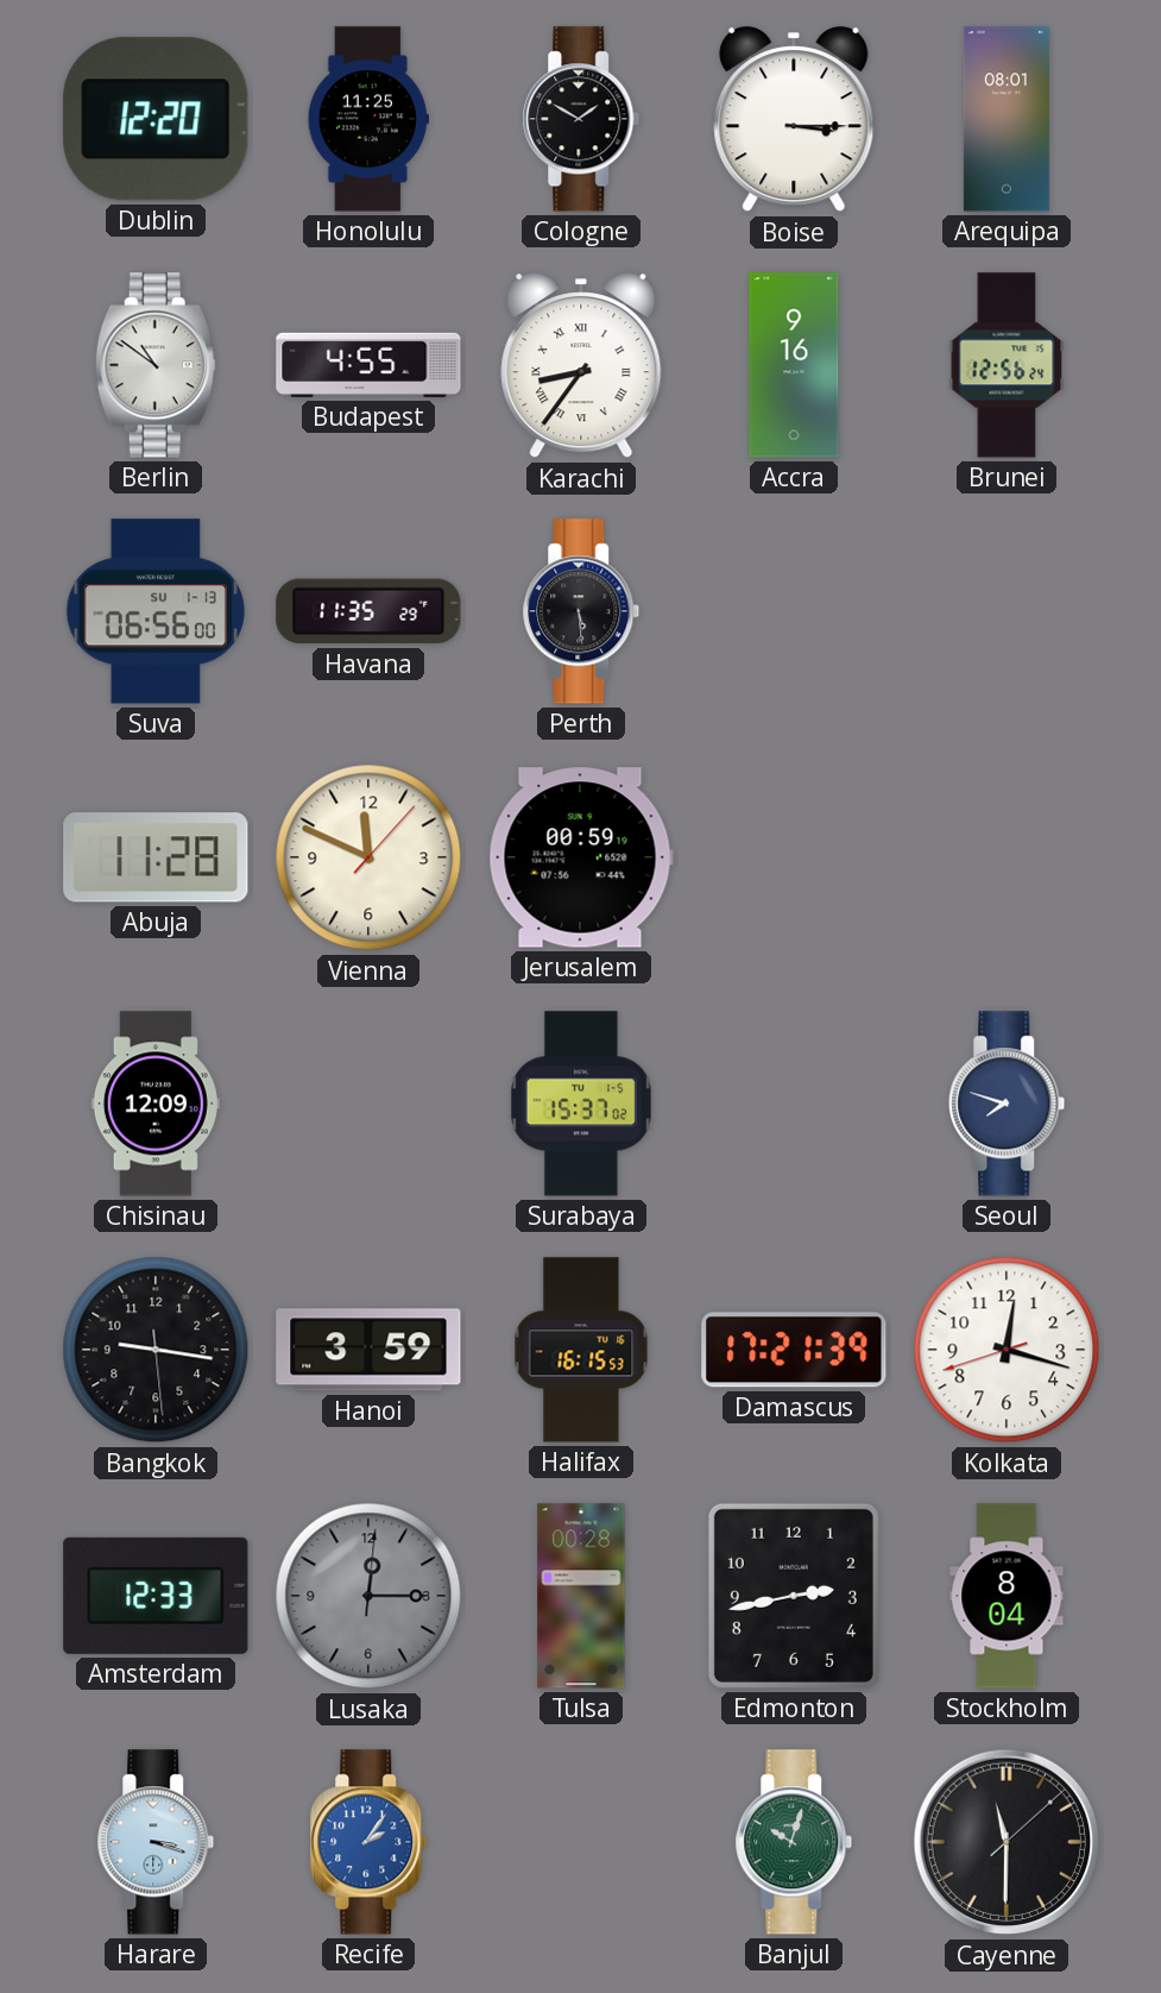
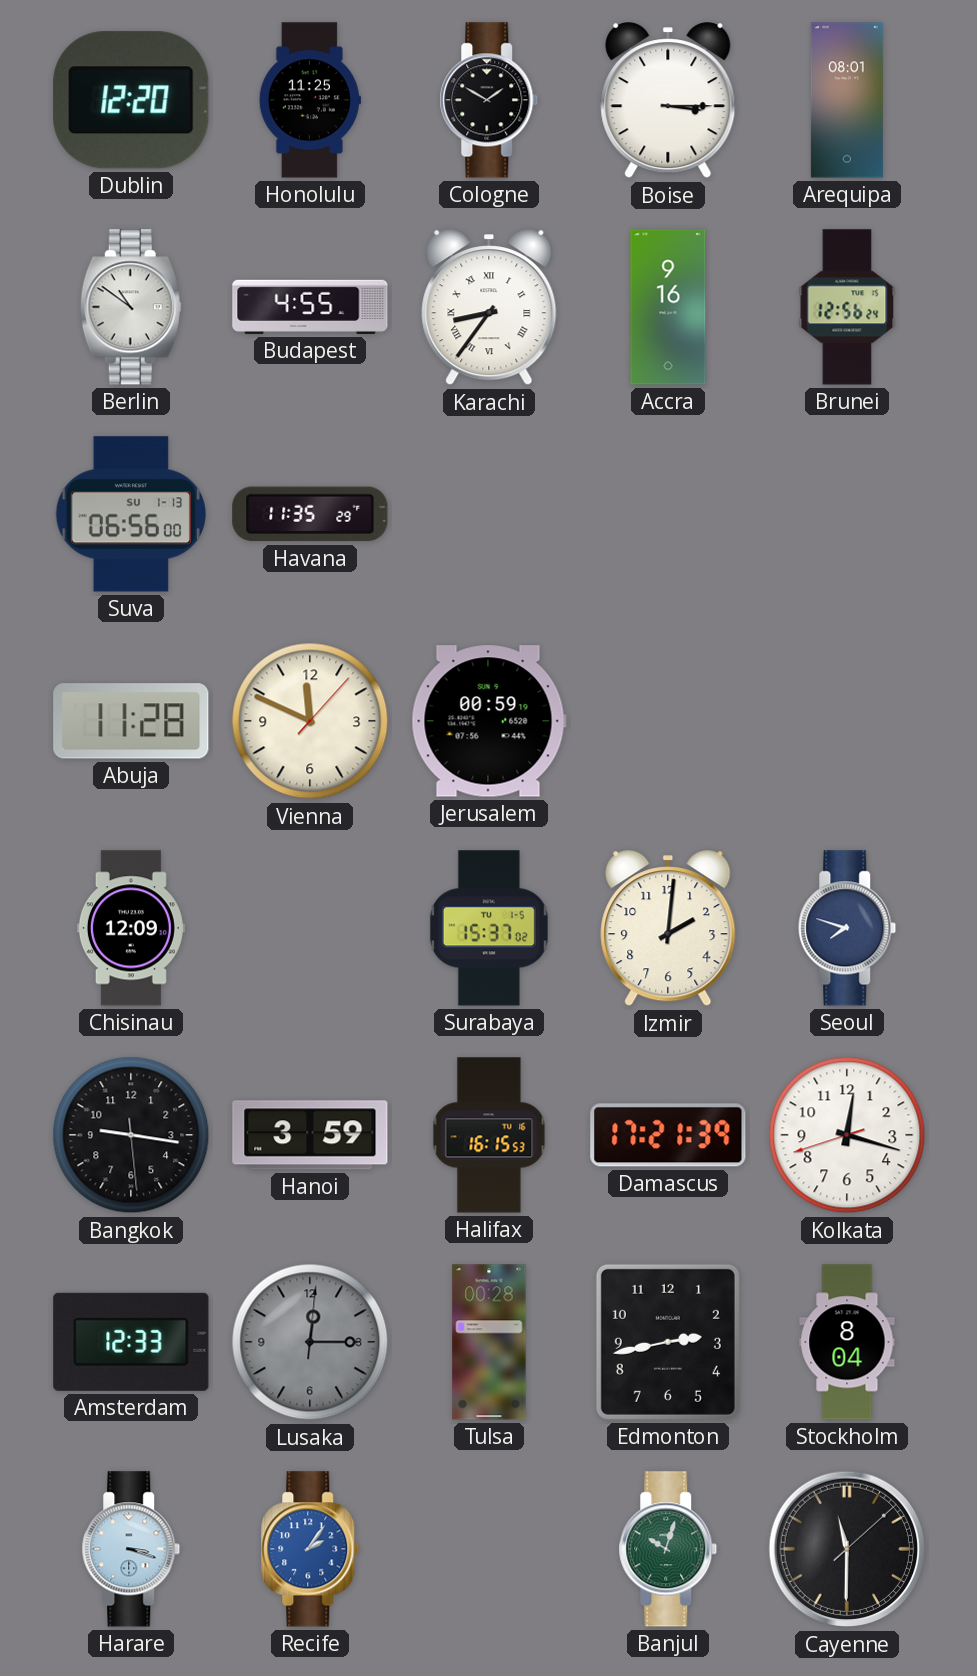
Perth: 5:29 -> none (581, 611)
Izmir: none -> 2:01 (668, 929)
